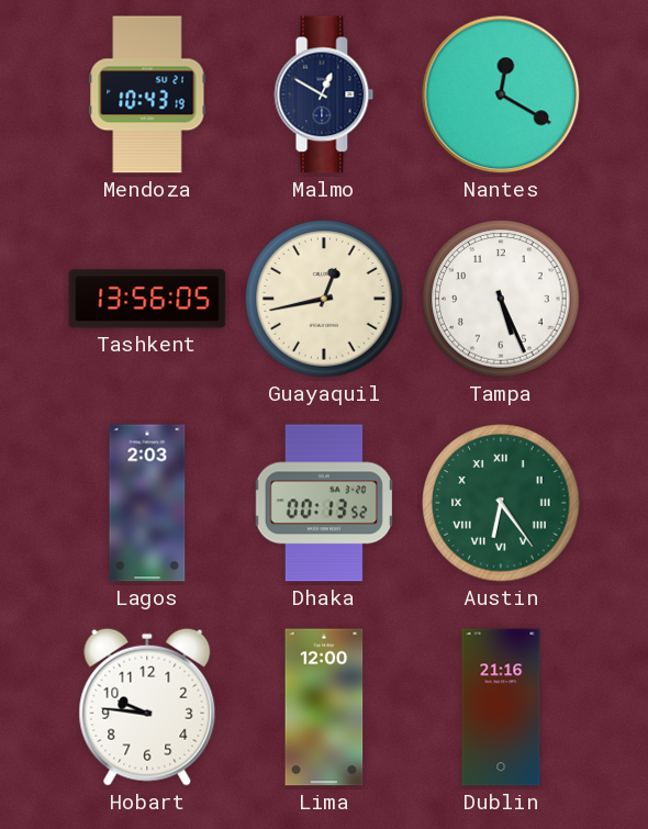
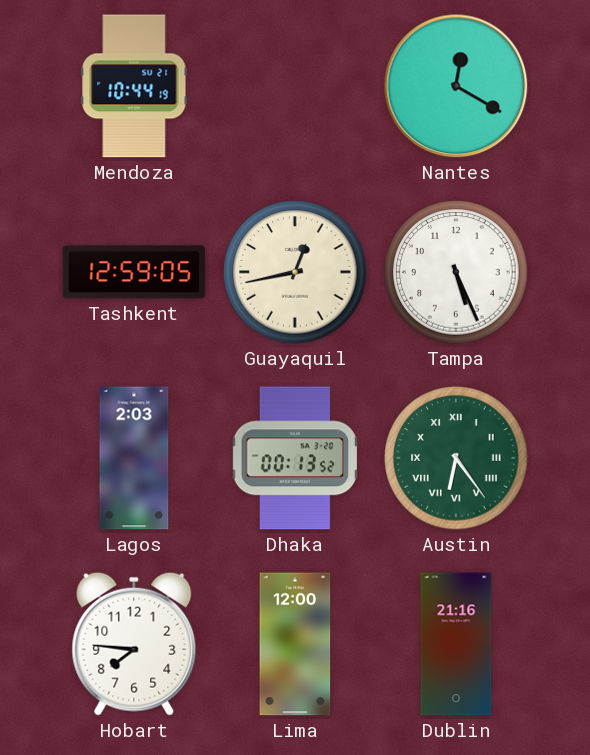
Mendoza: 10:43 -> 10:44 (134, 86)
Malmo: 12:50 -> none (324, 94)
Tashkent: 13:56 -> 12:59 (134, 272)
Hobart: 9:46 -> 7:46 (134, 644)
